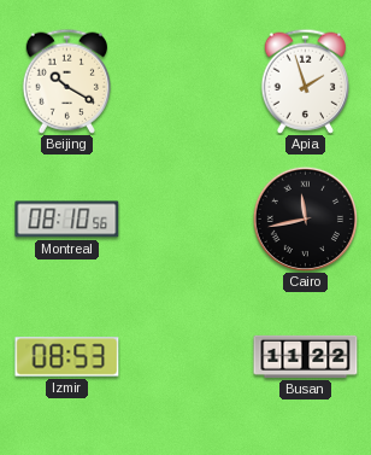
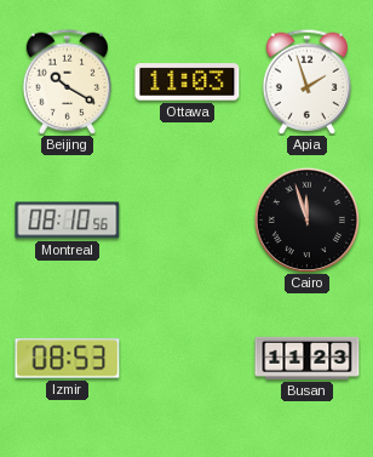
Ottawa: none -> 11:03 (188, 82)
Cairo: 11:43 -> 11:57 (306, 219)
Busan: 11:22 -> 11:23 (308, 358)
